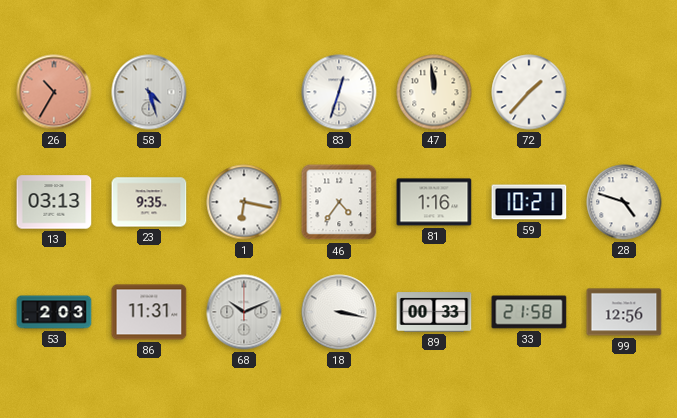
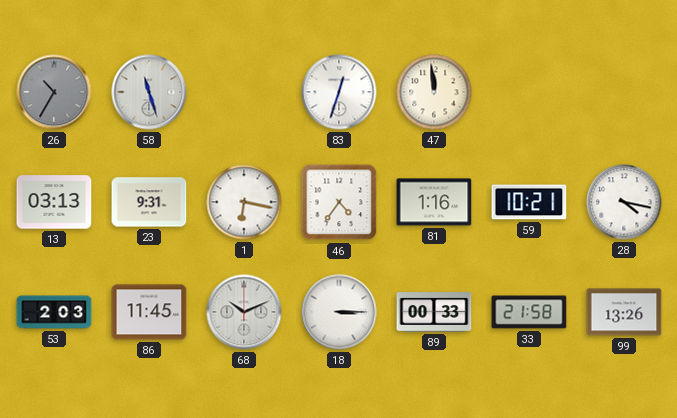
26 dial: salmon -> grey (54, 92)
58: 4:27 -> 11:27 (149, 92)
72: 1:37 -> none (529, 92)
23: 9:35 -> 9:31 (149, 202)
28: 4:48 -> 4:17 (624, 202)
86: 11:31 -> 11:45 (149, 312)
18: 3:17 -> 3:15 (339, 312)
99: 12:56 -> 13:26 (624, 312)
